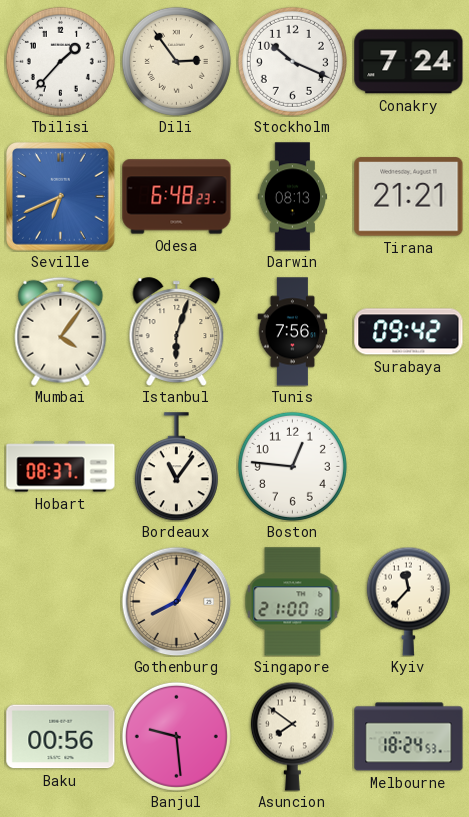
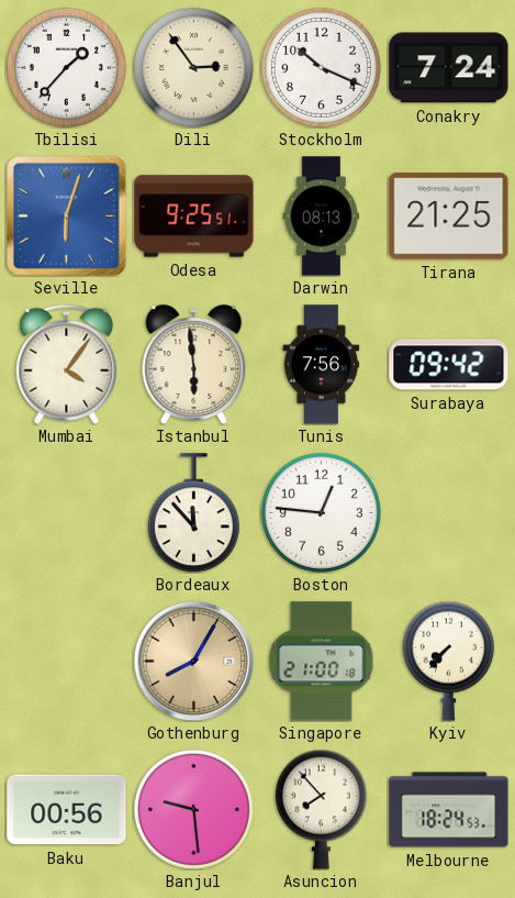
Seville: 6:41 -> 6:03 (67, 217)
Odesa: 6:48 -> 9:25 (194, 217)
Tirana: 21:21 -> 21:25 (449, 217)
Istanbul: 6:03 -> 5:59 (194, 365)
Hobart: 08:37 -> none (61, 467)
Bordeaux: 11:06 -> 11:53 (193, 513)
Kyiv: 11:37 -> 7:37 (448, 661)
Asuncion: 7:51 -> 7:53 (321, 809)
